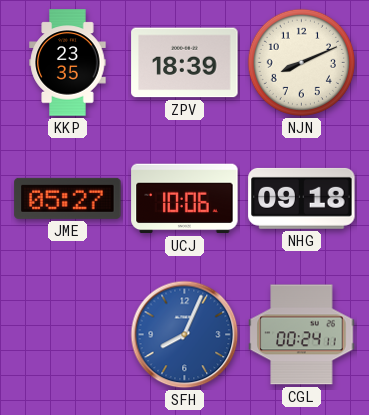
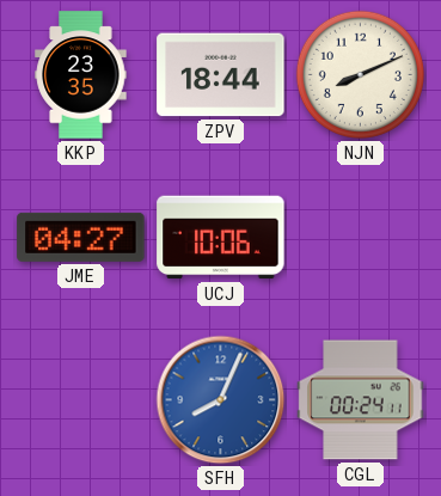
ZPV: 18:39 -> 18:44 (221, 75)
JME: 05:27 -> 04:27 (81, 237)
NHG: 09:18 -> none (302, 198)
